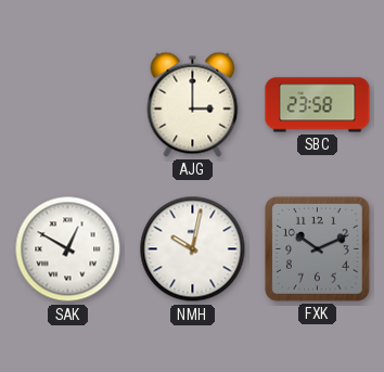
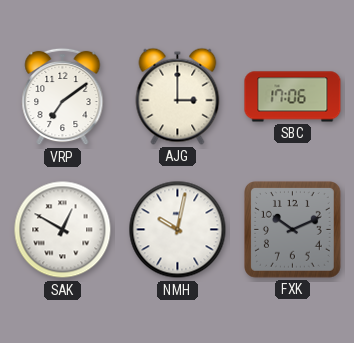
VRP: none -> 7:09 (63, 97)
SBC: 23:58 -> 17:06 (293, 97)
